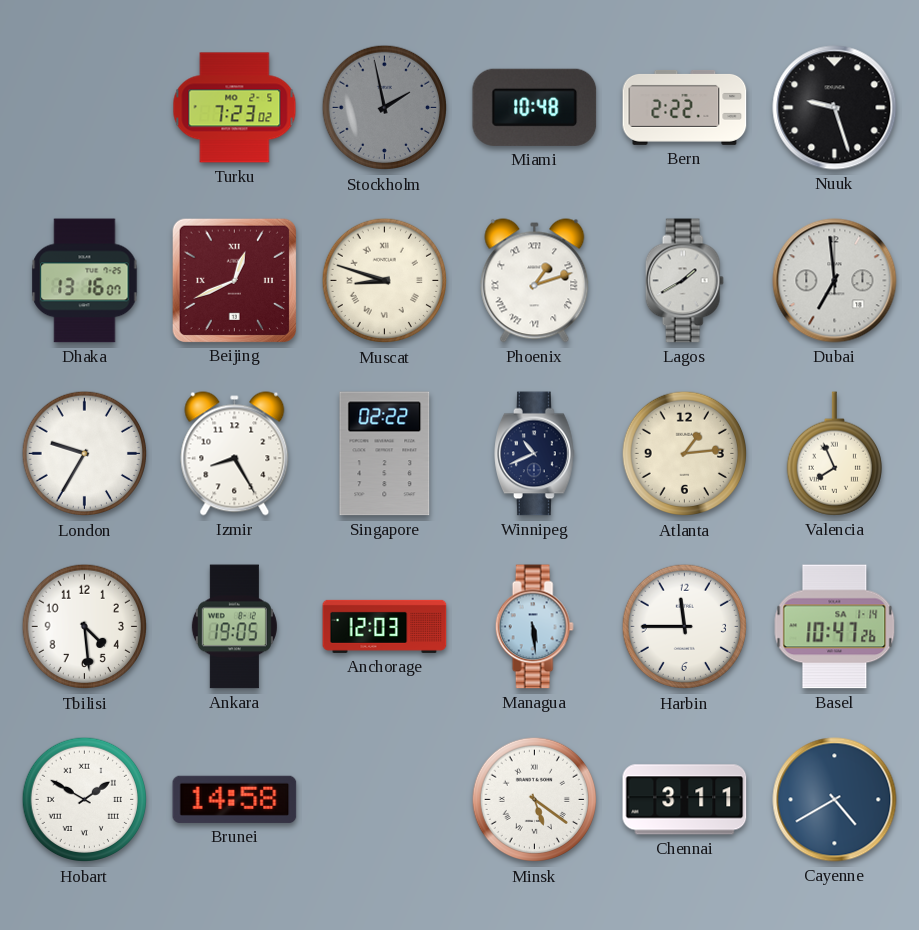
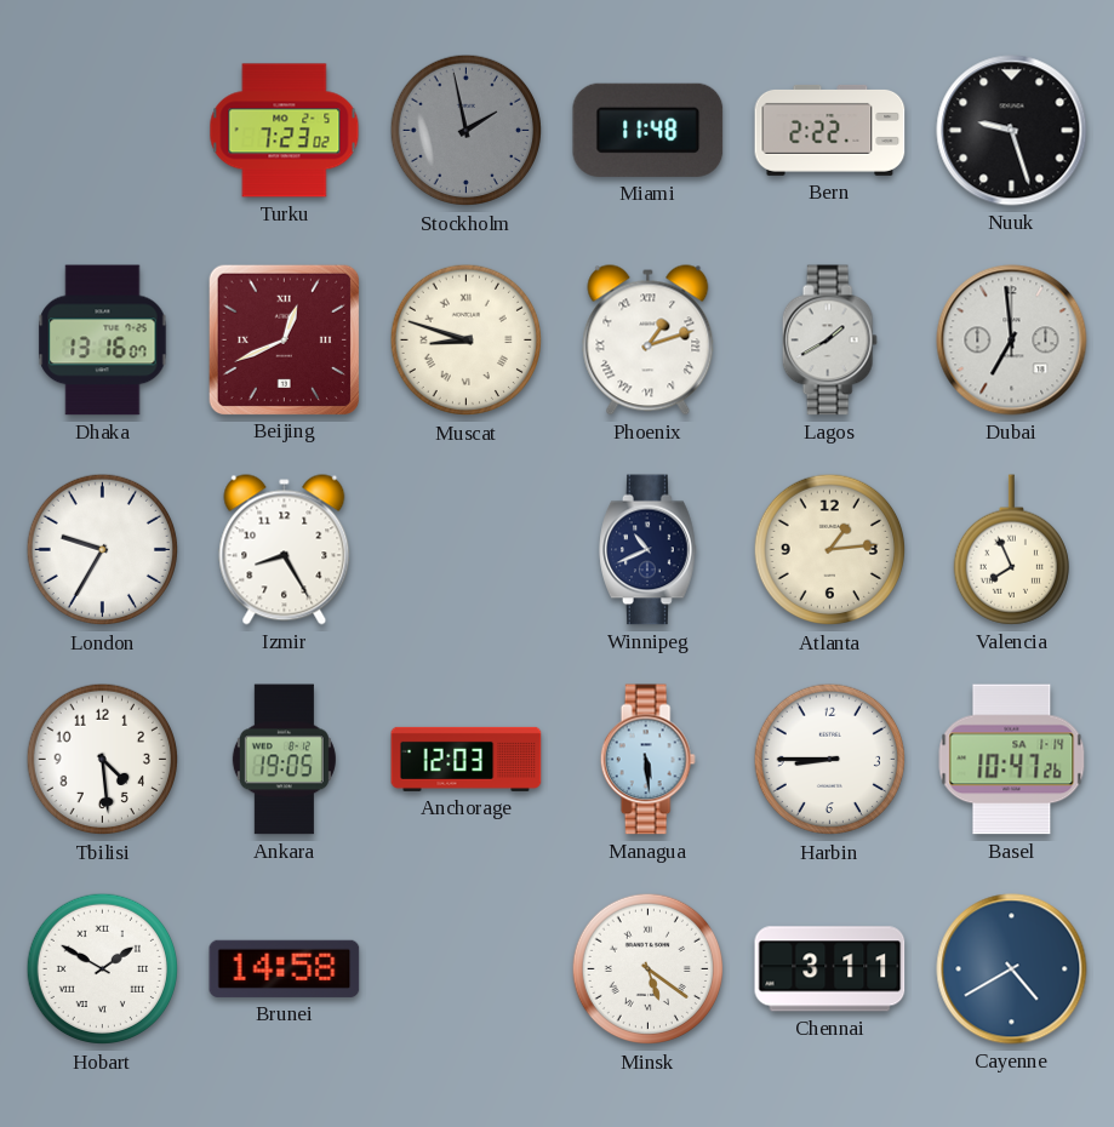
Miami: 10:48 -> 11:48 (649, 130)
Singapore: 02:22 -> none (385, 454)
Harbin: 11:45 -> 8:45 (830, 760)
